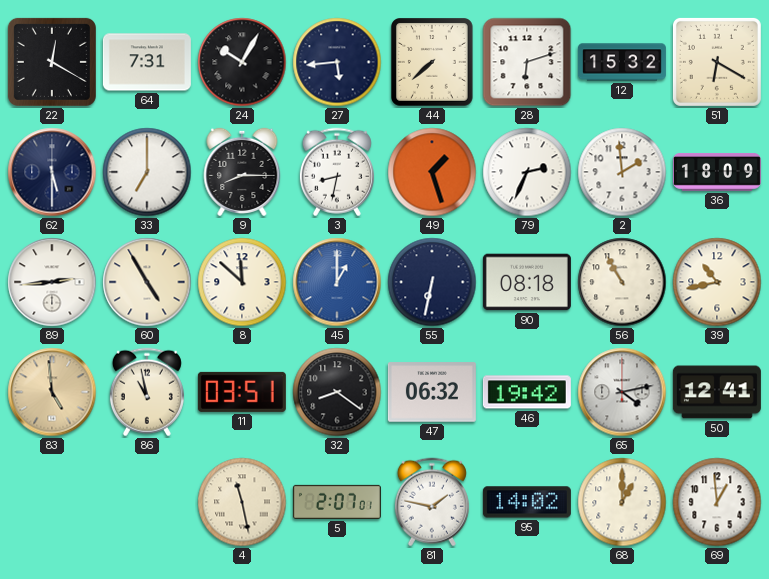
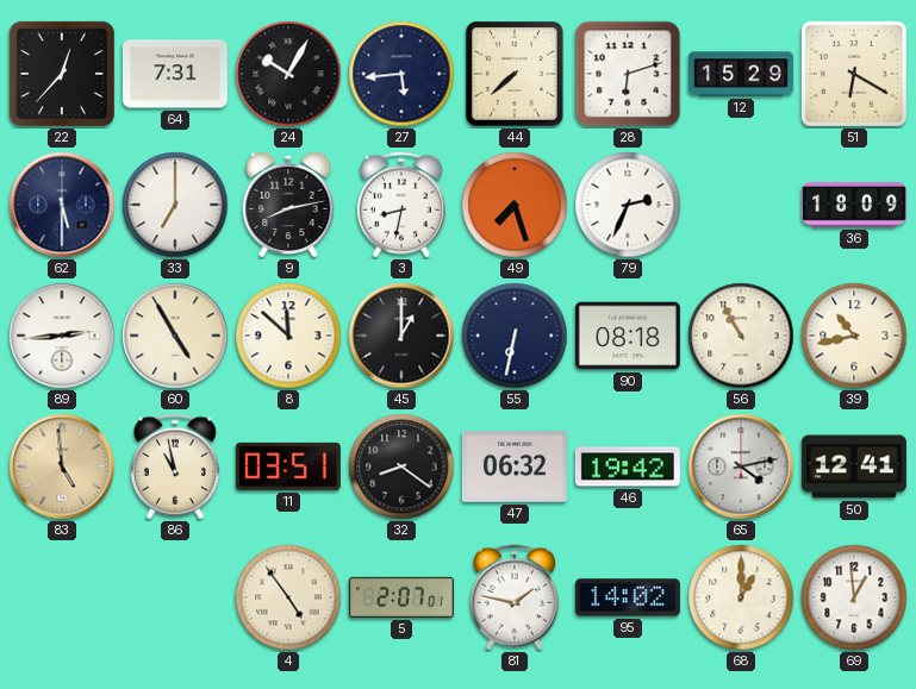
22: 12:20 -> 12:37 (62, 74)
12: 15:32 -> 15:29 (741, 74)
9: 8:15 -> 8:13 (288, 205)
49: 1:27 -> 7:27 (515, 205)
2: 1:59 -> none (622, 172)
45 dial: blue -> black (401, 336)
4: 11:28 -> 4:54 (288, 597)
